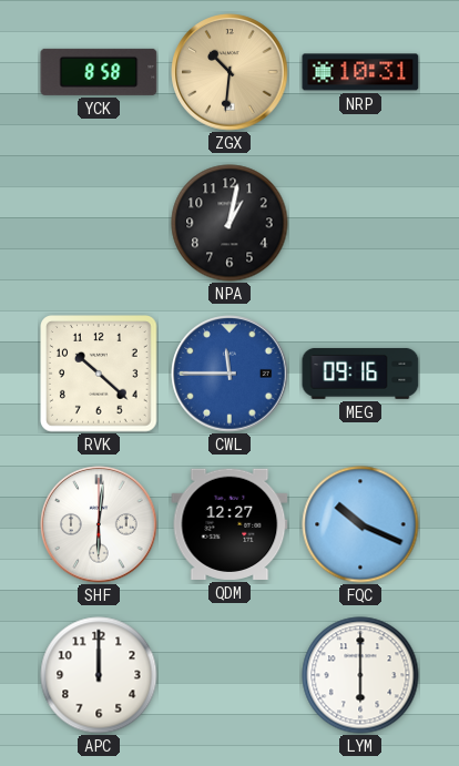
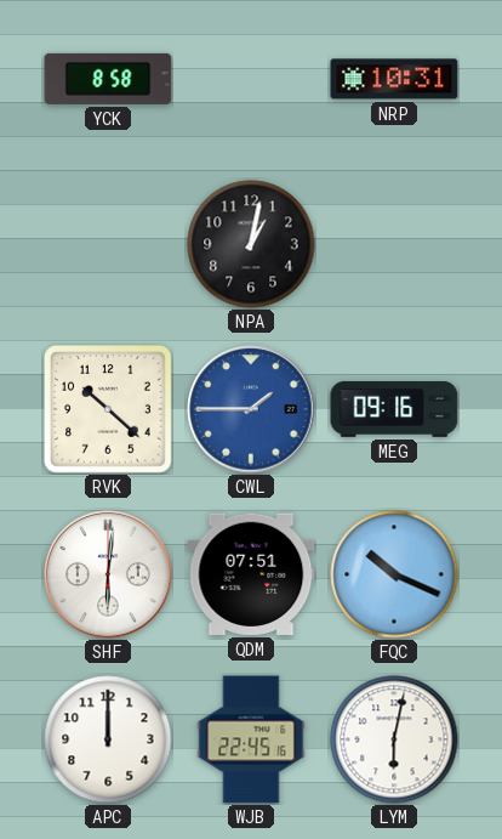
ZGX: 10:31 -> none (229, 72)
CWL: 11:45 -> 1:45 (251, 409)
QDM: 12:27 -> 07:51 (251, 574)
WJB: none -> 22:45 (251, 739)
LYM: 6:00 -> 6:02 (394, 739)
